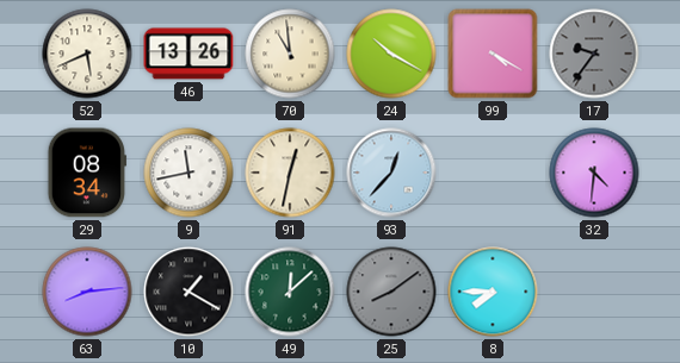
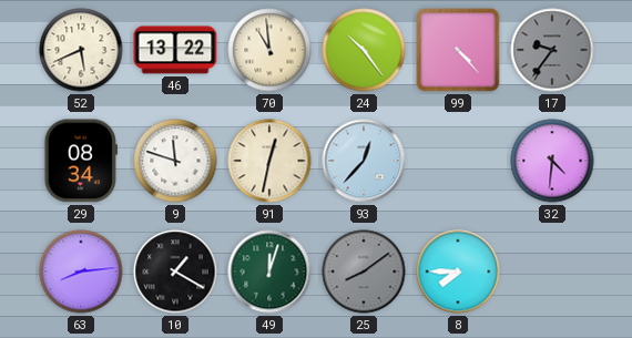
46: 13:26 -> 13:22 (175, 50)
24: 10:20 -> 10:24 (364, 50)
99: 4:20 -> 4:23 (458, 50)
9: 11:43 -> 11:48 (175, 161)
49: 12:08 -> 12:03 (269, 272)
